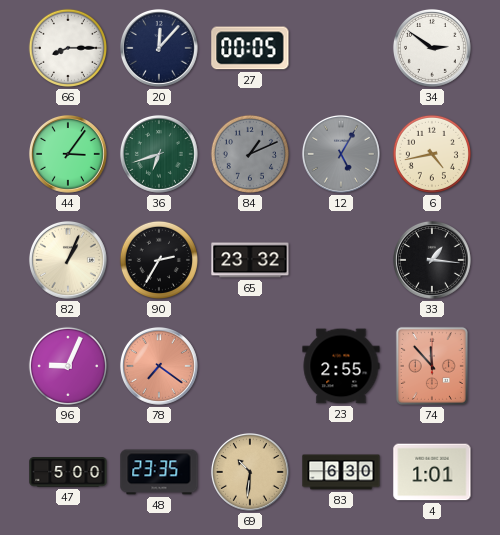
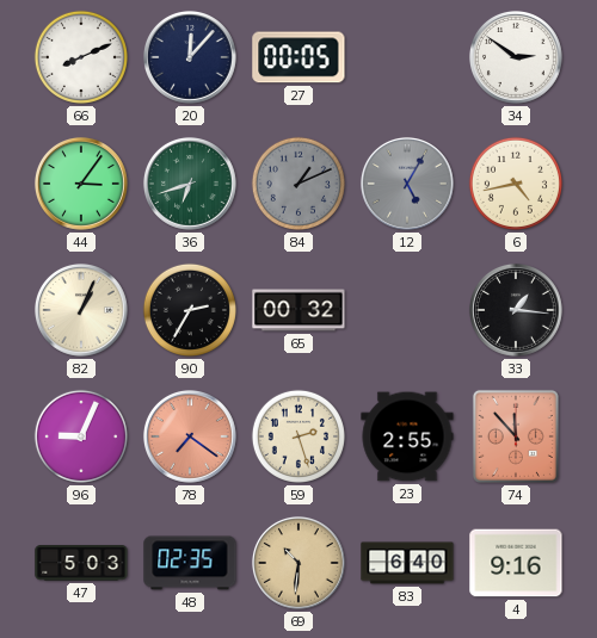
66: 8:15 -> 8:11 (81, 57)
65: 23:32 -> 00:32 (298, 310)
59: none -> 2:27 (298, 436)
47: 5:00 -> 5:03 (81, 563)
48: 23:35 -> 02:35 (190, 563)
83: 6:30 -> 6:40 (407, 563)
4: 1:01 -> 9:16 (516, 563)
